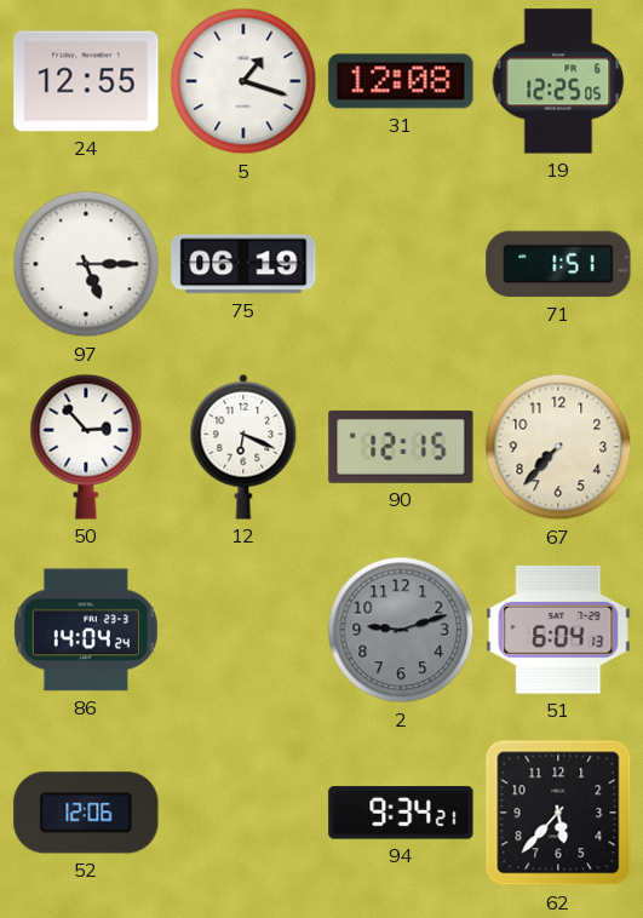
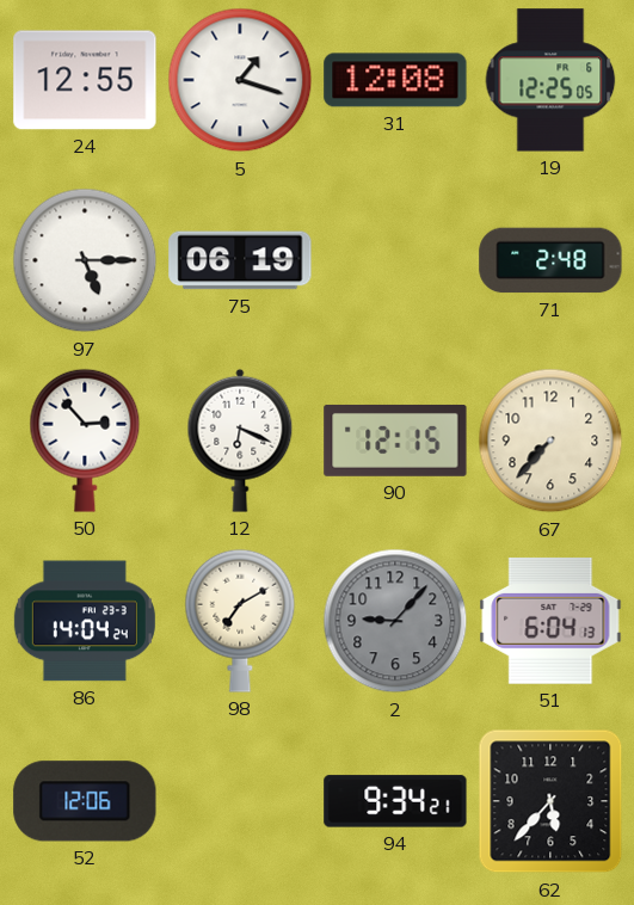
71: 1:51 -> 2:48 (550, 260)
98: none -> 7:10 (240, 621)
2: 9:12 -> 9:07 (395, 621)
